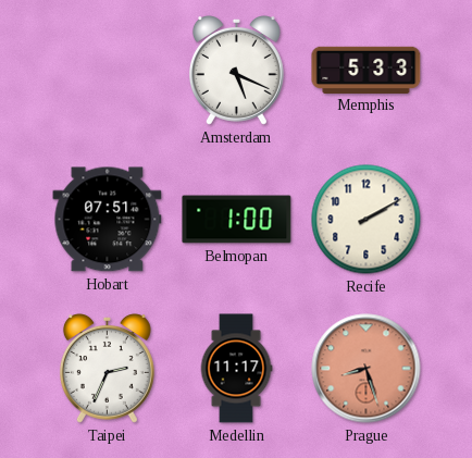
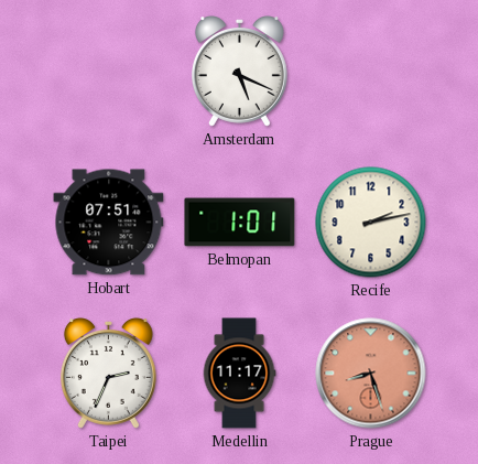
Memphis: 5:33 -> none (367, 70)
Belmopan: 1:00 -> 1:01 (240, 223)
Recife: 2:10 -> 2:13 (371, 223)
